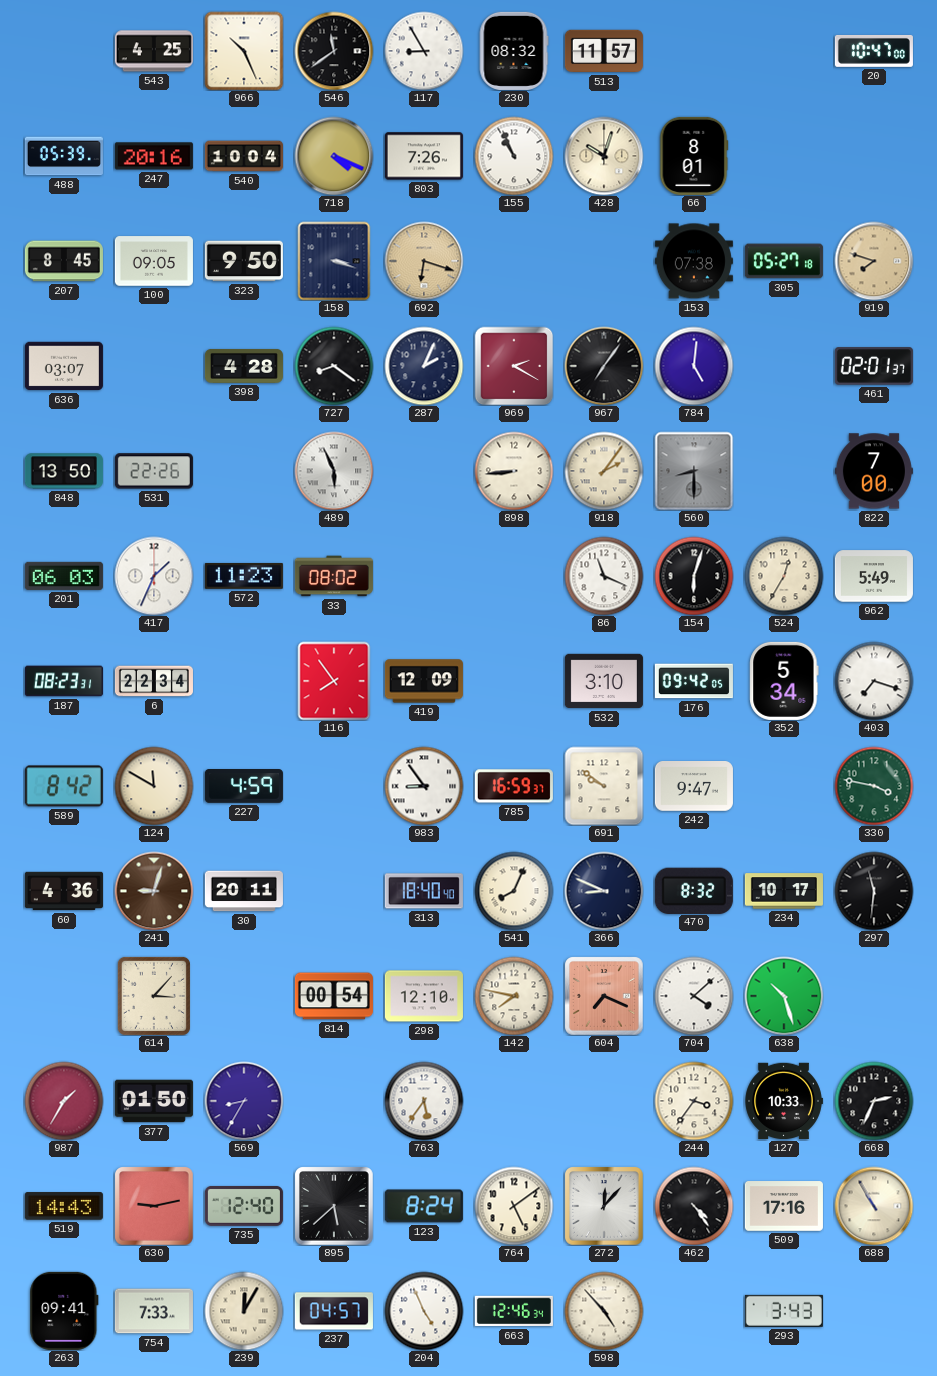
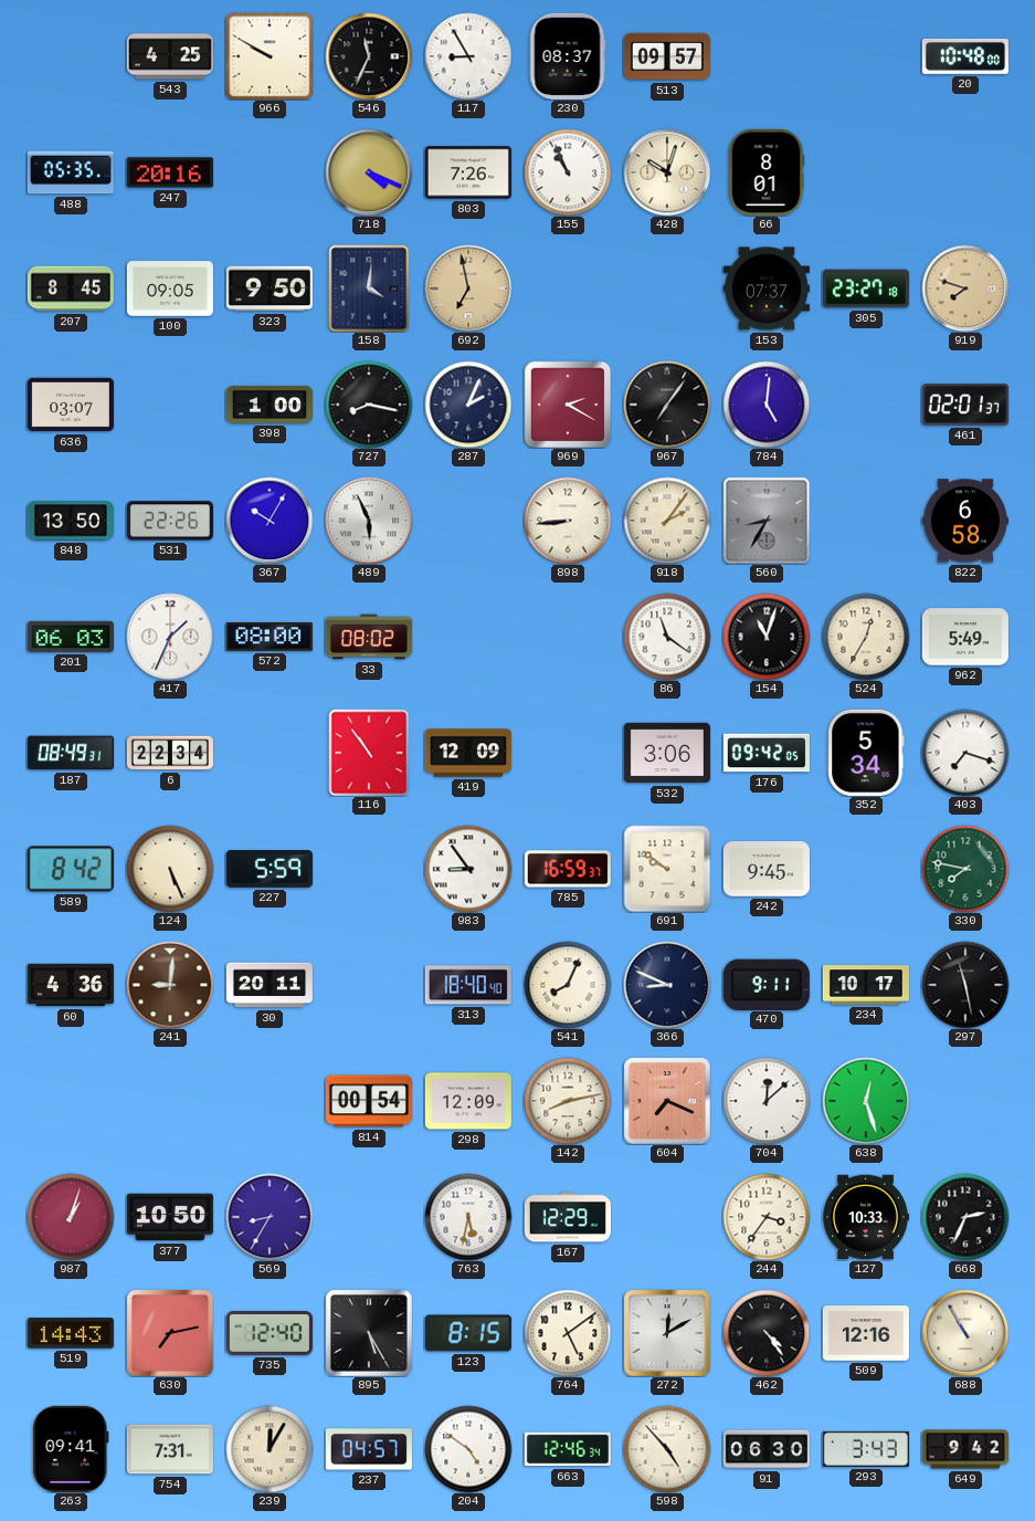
966: 10:26 -> 9:50 (270, 56)
546: 11:39 -> 11:34 (369, 56)
230: 08:32 -> 08:37 (568, 56)
513: 11:57 -> 09:57 (667, 56)
20: 10:47 -> 10:48 (965, 56)
488: 05:39 -> 05:35 (71, 172)
540: 10:04 -> none (244, 156)
158: 3:18 -> 4:01 (369, 289)
692: 6:18 -> 6:58 (468, 289)
153: 07:38 -> 07:37 (767, 289)
305: 05:27 -> 23:27 (866, 289)
398: 4:28 -> 1:00 (270, 405)
727: 8:21 -> 8:17 (369, 405)
367: none -> 10:05 (270, 521)
560: 8:30 -> 8:35 (767, 521)
822: 7:00 -> 6:58 (965, 521)
572: 11:23 -> 08:00 (270, 637)
86: 11:19 -> 11:21 (667, 637)
154: 6:03 -> 11:03 (767, 637)
187: 08:23 -> 08:49 (71, 753)
116: 7:54 -> 10:54 (369, 753)
532: 3:10 -> 3:06 (667, 753)
124: 11:50 -> 5:26 (170, 869)
227: 4:59 -> 5:59 (270, 870)
242: 9:47 -> 9:45 (767, 869)
330: 3:47 -> 7:47 (965, 869)
241: 9:03 -> 9:01 (170, 985)
470: 8:32 -> 9:11 (767, 984)
297: 11:31 -> 11:28 (965, 985)
614: 3:07 -> none (154, 996)
298: 12:10 -> 12:09 (468, 1101)
142: 7:47 -> 8:13 (568, 1101)
704: 4:08 -> 12:08 (767, 1101)
638: 10:27 -> 12:27 (866, 1101)
987: 1:35 -> 1:03 (71, 1217)
377: 01:50 -> 10:50 (170, 1217)
763: 5:36 -> 5:32 (468, 1217)
167: none -> 12:29 (568, 1217)
630: 9:13 -> 7:13 (170, 1333)
895: 5:38 -> 5:25 (369, 1333)
123: 8:24 -> 8:15 (468, 1333)
272: 12:07 -> 12:10 (667, 1333)
509: 17:16 -> 12:16 (866, 1333)
754: 7:33 -> 7:31 (170, 1449)
204: 4:56 -> 4:51 (468, 1449)
91: none -> 06:30 (767, 1449)
649: none -> 9:42 (965, 1449)
